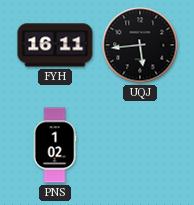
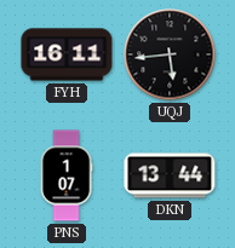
PNS: 1:02 -> 1:07 (67, 175)
DKN: none -> 13:44 (170, 175)
